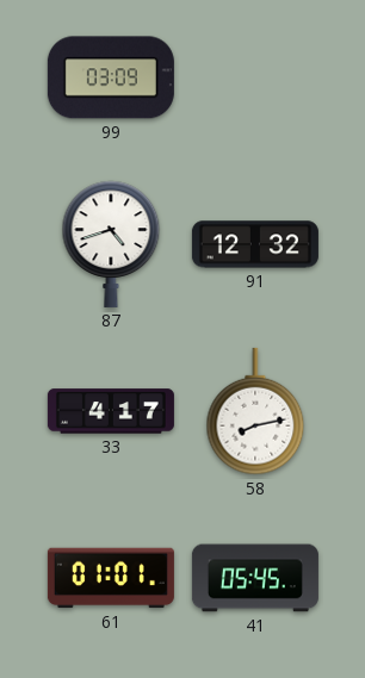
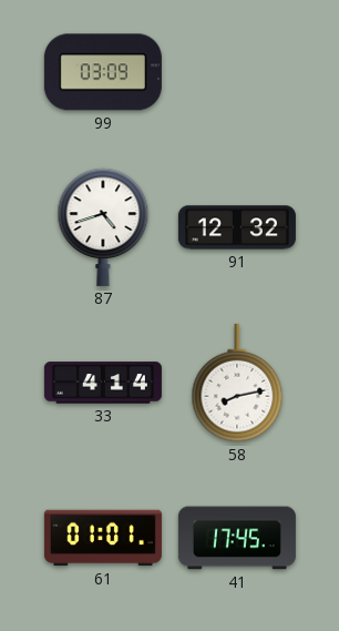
33: 4:17 -> 4:14 (103, 383)
41: 05:45 -> 17:45 (237, 538)
